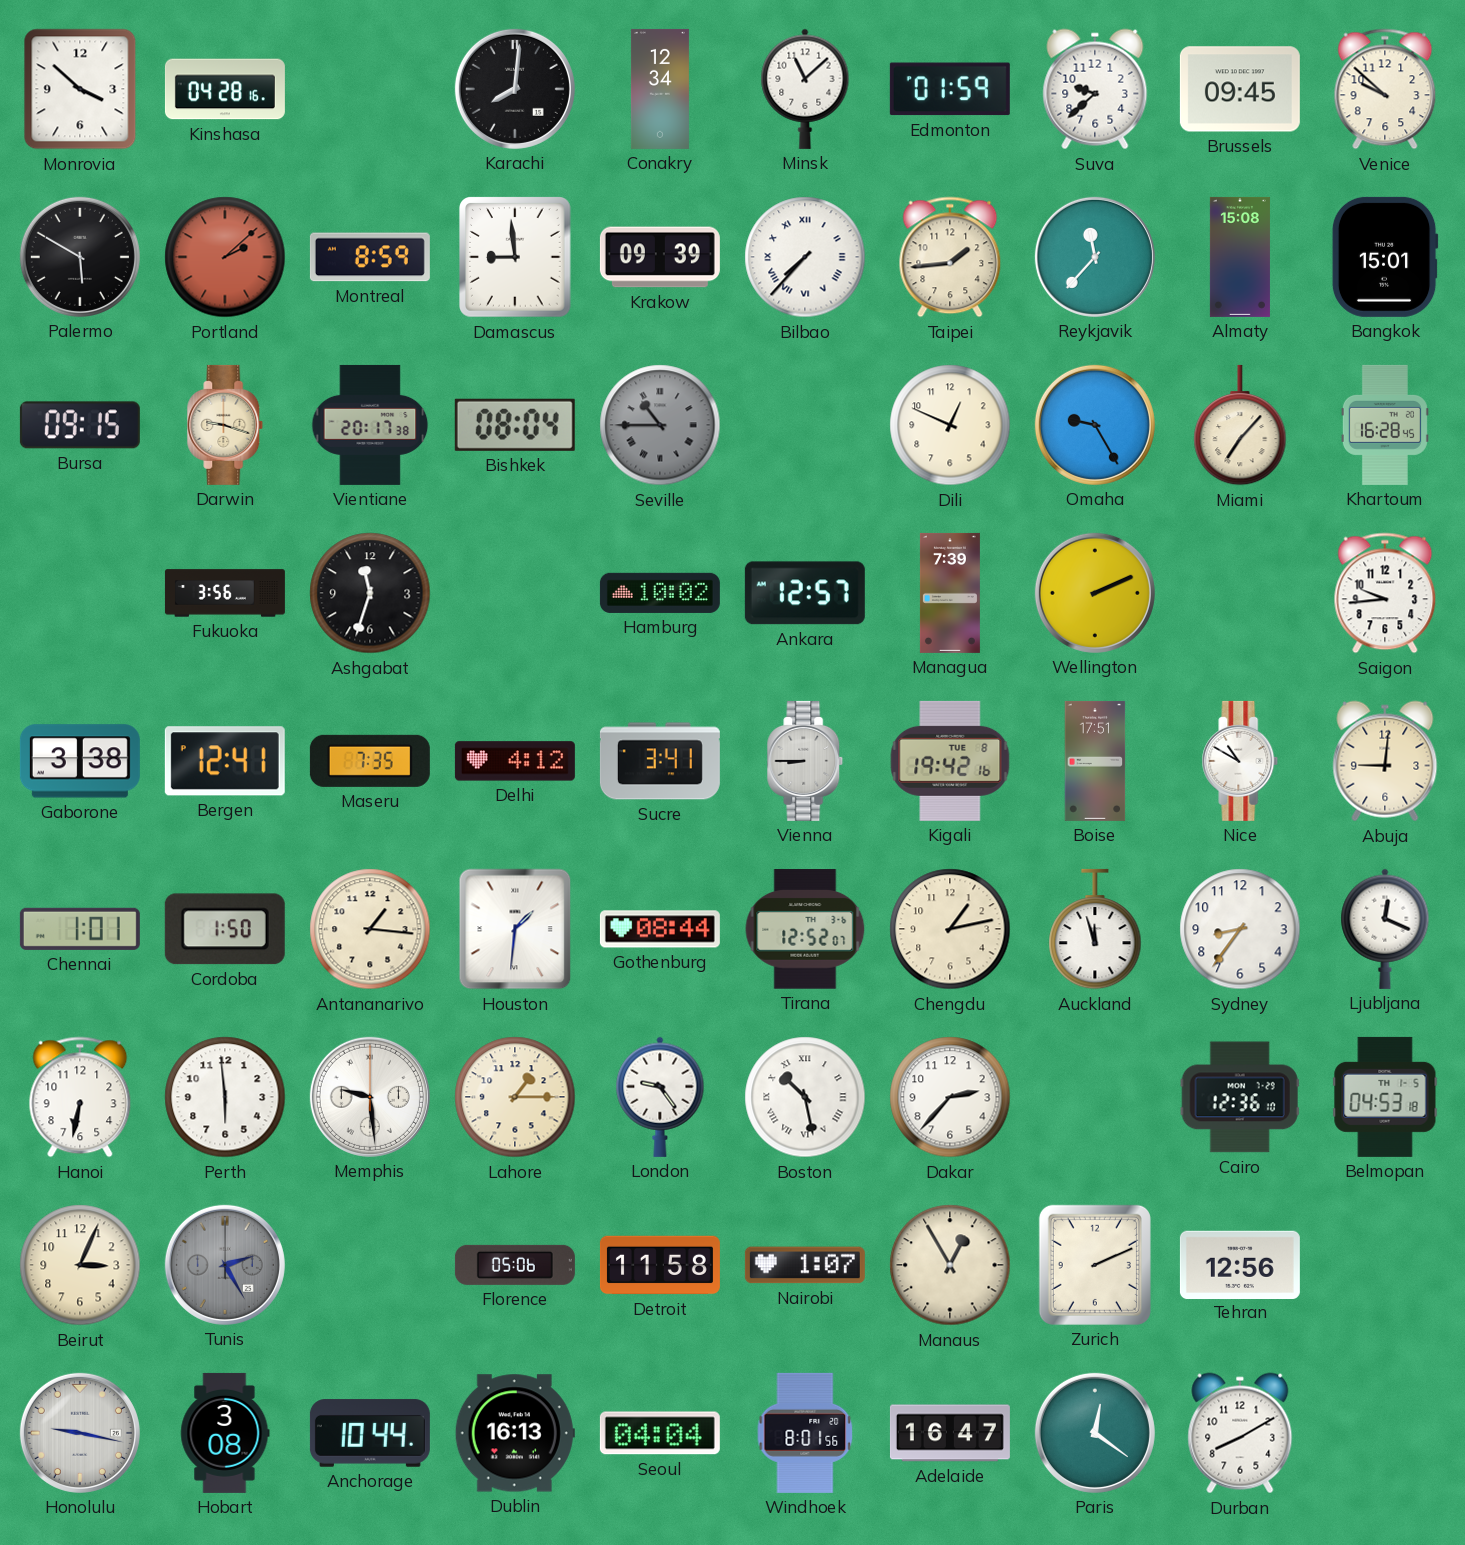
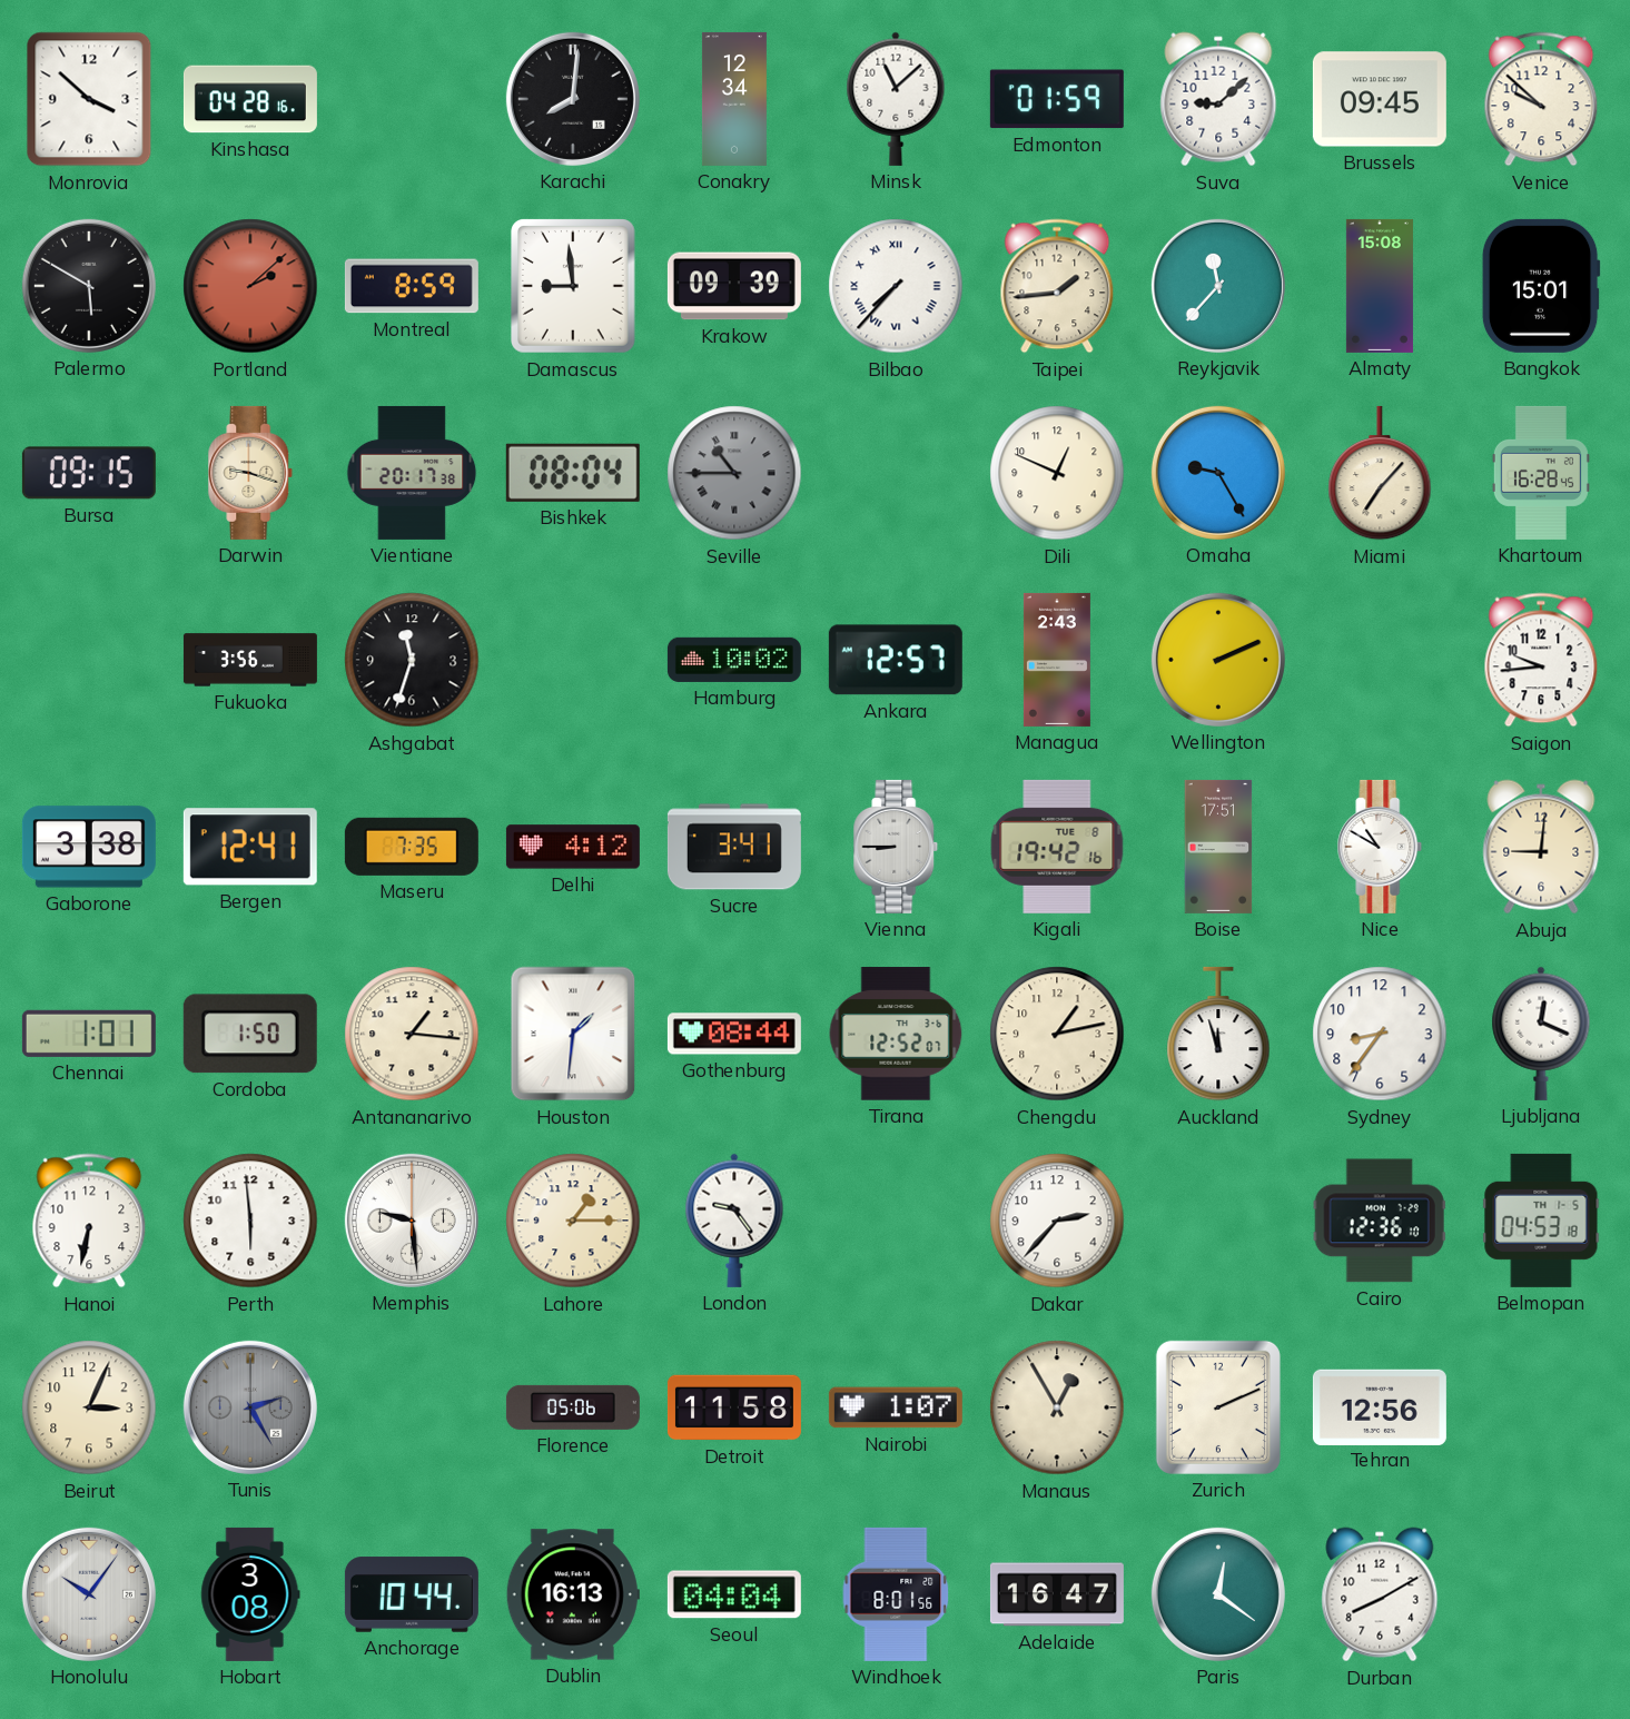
Suva: 9:38 -> 9:08 (1218, 99)
Managua: 7:39 -> 2:43 (1057, 660)
Boston: 10:28 -> none (805, 1097)
Honolulu: 9:17 -> 10:06 (89, 1594)
